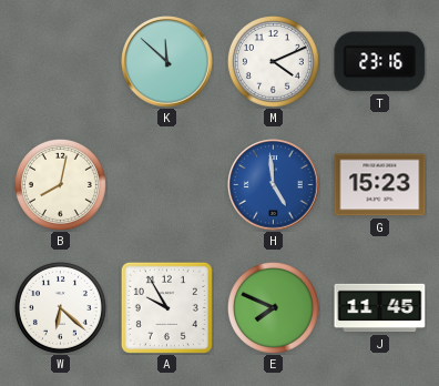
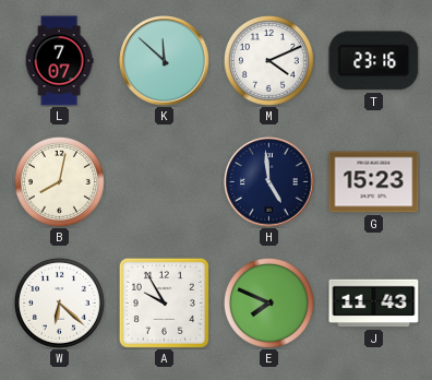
L: none -> 7:07 (59, 61)
H dial: blue -> navy (269, 182)
J: 11:45 -> 11:43 (374, 304)
